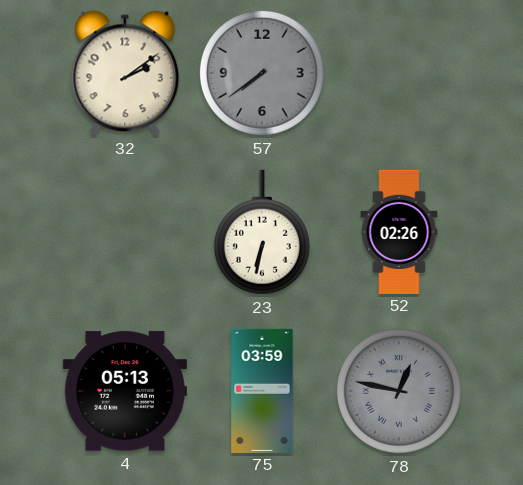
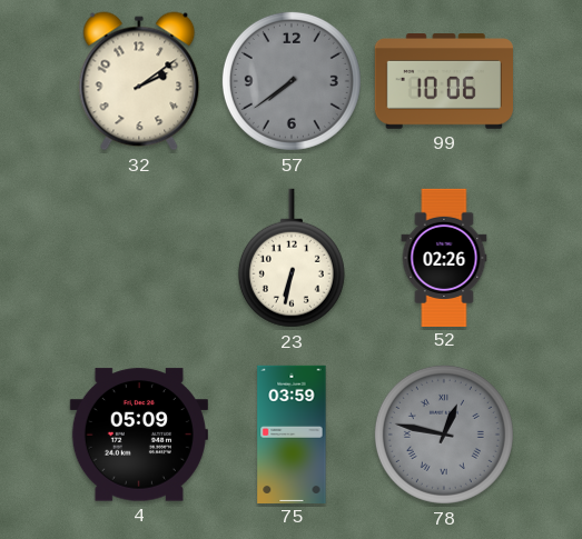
99: none -> 10:06 (443, 82)
4: 05:13 -> 05:09 (139, 435)
